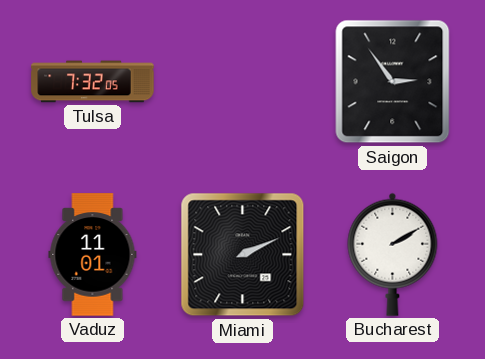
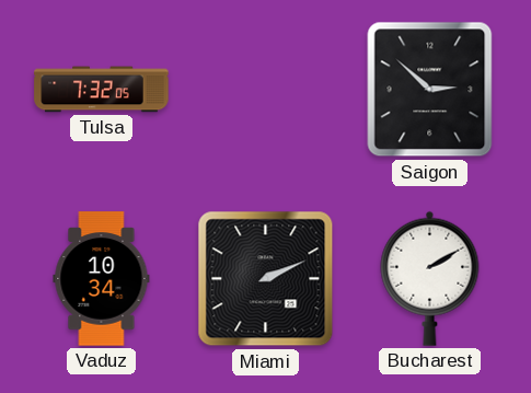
Saigon: 2:54 -> 2:52 (430, 90)
Vaduz: 11:01 -> 10:34 (102, 279)
